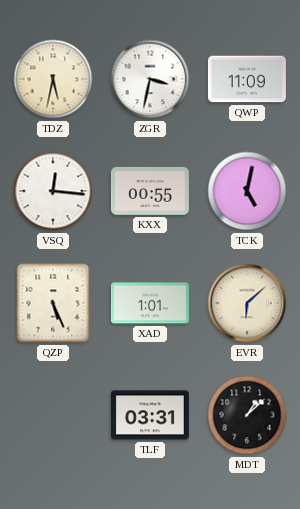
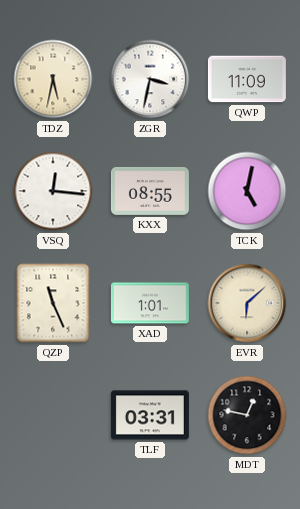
KXX: 00:55 -> 08:55 (150, 191)
QZP: 5:26 -> 11:26 (53, 303)
MDT: 1:08 -> 12:47 (247, 415)
